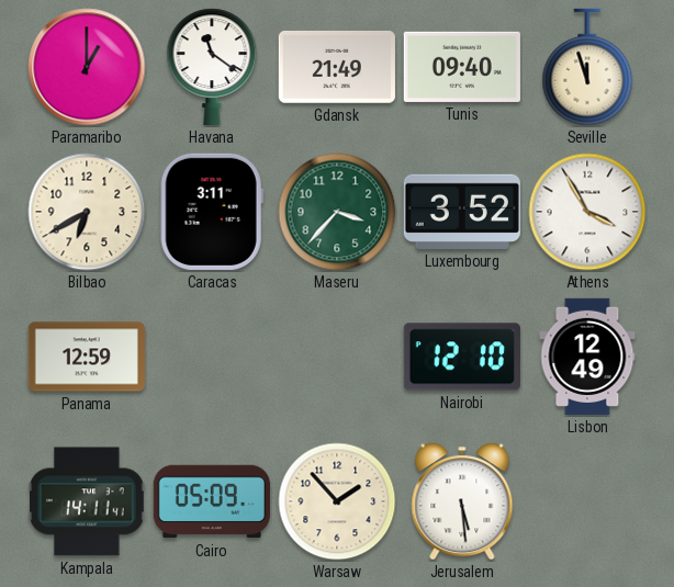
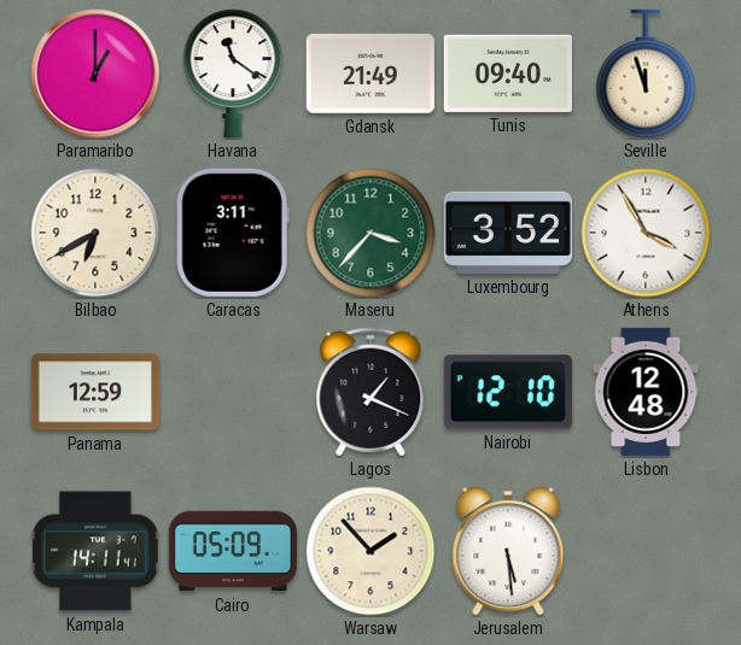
Lagos: none -> 1:19 (370, 392)
Lisbon: 12:49 -> 12:48 (646, 392)
